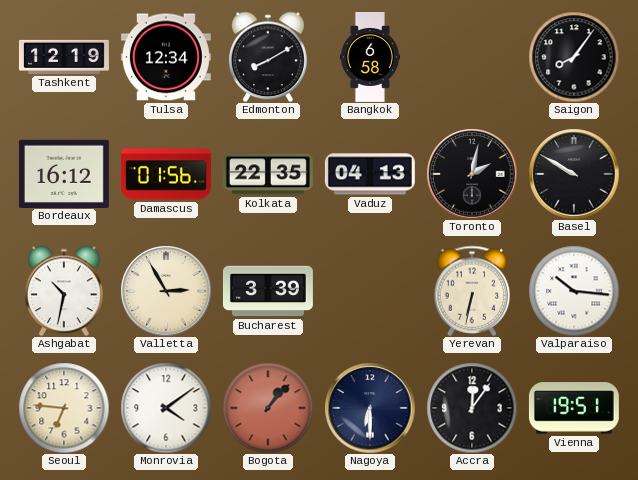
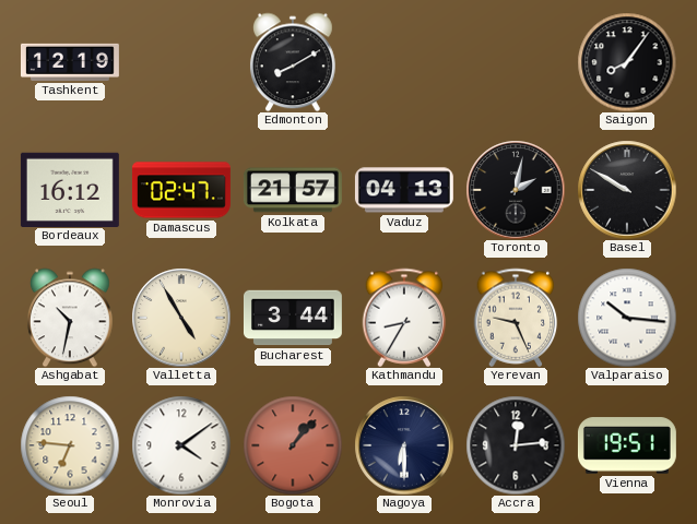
Tulsa: 12:34 -> none (166, 57)
Bangkok: 6:58 -> none (370, 58)
Damascus: 01:56 -> 02:47 (181, 190)
Kolkata: 22:35 -> 21:57 (293, 190)
Valletta: 2:55 -> 4:55 (181, 318)
Bucharest: 3:39 -> 3:44 (293, 318)
Kathmandu: none -> 8:35 (404, 318)
Yerevan: 6:32 -> 9:26 (516, 318)
Accra: 12:06 -> 12:14 (516, 445)
